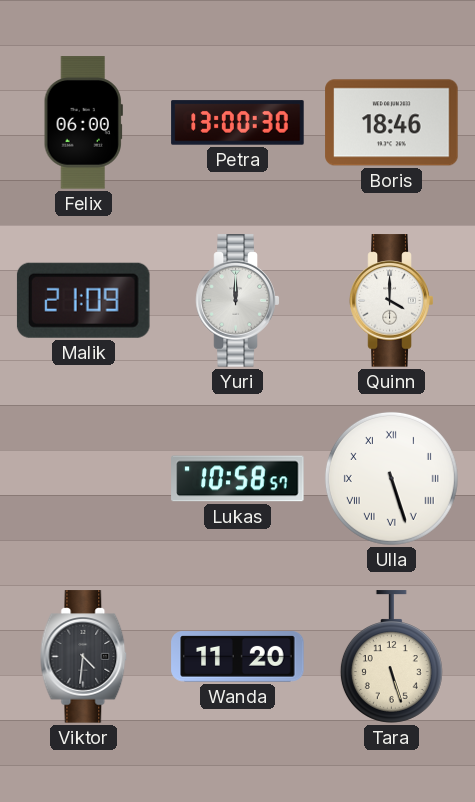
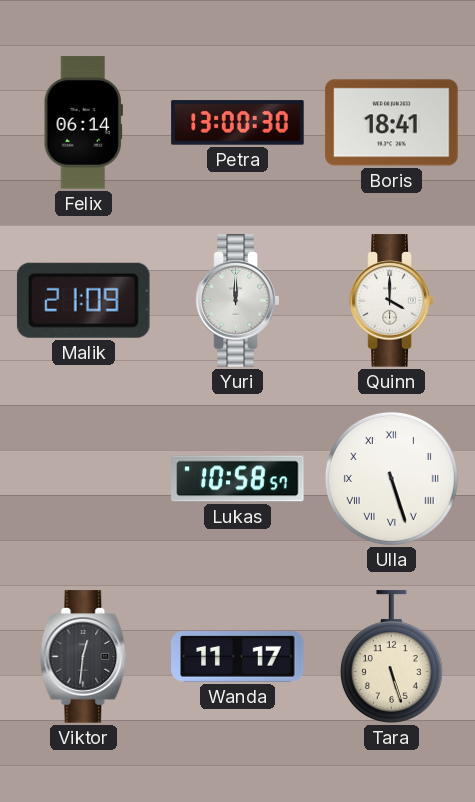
Felix: 06:00 -> 06:14 (83, 123)
Boris: 18:46 -> 18:41 (392, 123)
Viktor: 4:31 -> 12:31 (84, 657)
Wanda: 11:20 -> 11:17 (238, 657)
